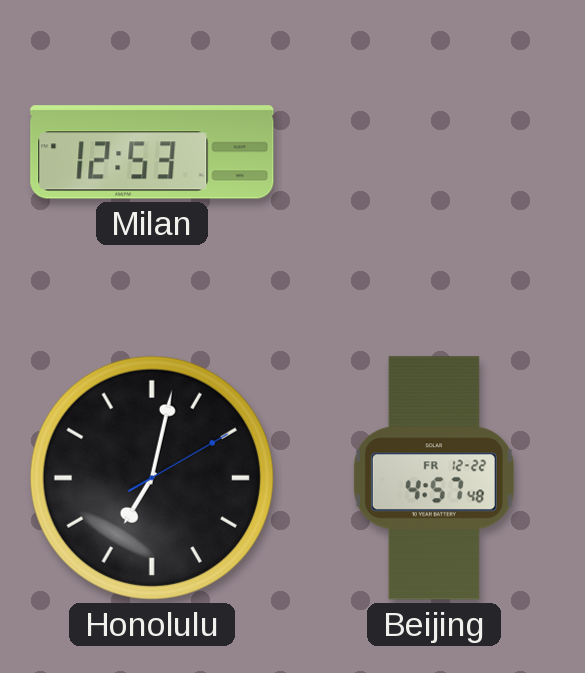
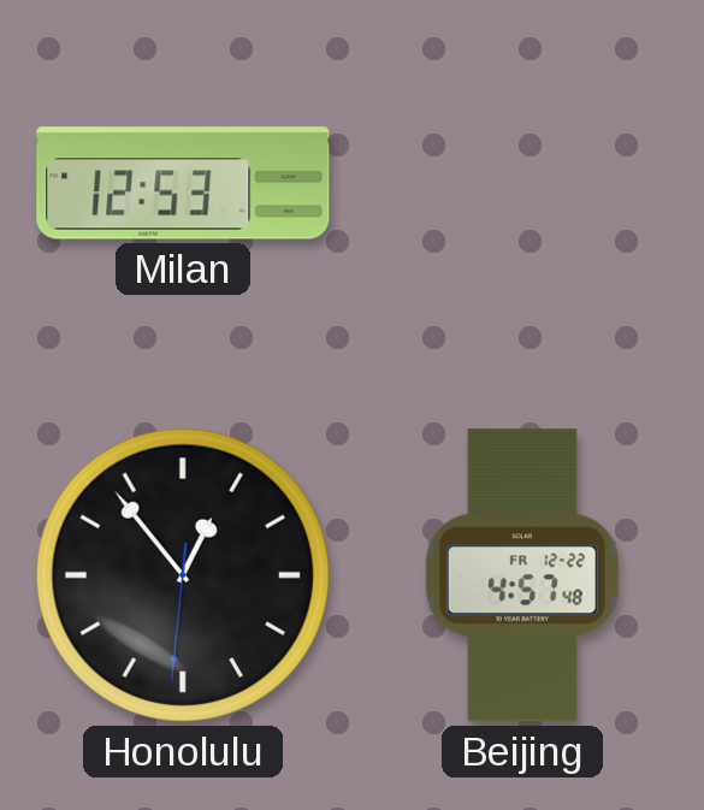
Honolulu: 7:02 -> 12:53 (183, 575)
